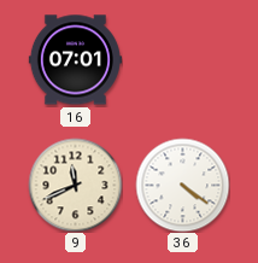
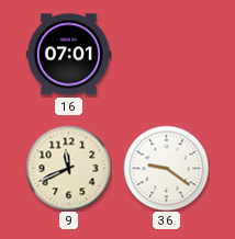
36: 4:21 -> 9:21 (166, 168)
